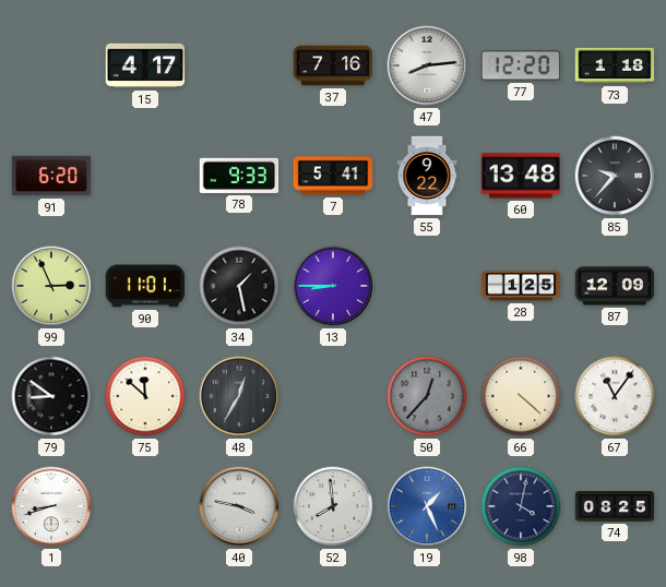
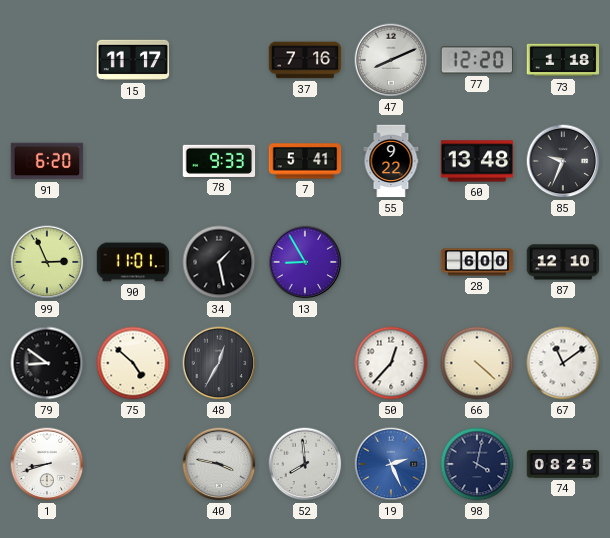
15: 4:17 -> 11:17 (133, 60)
47: 8:14 -> 8:11 (391, 60)
85: 9:37 -> 9:34 (563, 161)
13: 8:45 -> 8:55 (305, 262)
28: 1:25 -> 6:00 (477, 262)
87: 12:09 -> 12:10 (563, 262)
75: 11:52 -> 4:52 (133, 363)
50 dial: grey -> white (391, 363)
67: 11:06 -> 11:09 (563, 363)
19: 1:26 -> 2:26 (391, 464)
